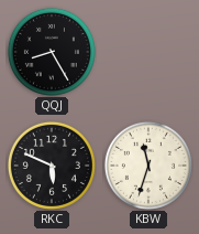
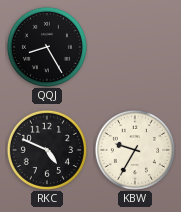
RKC: 5:49 -> 4:49 (47, 150)
KBW: 11:33 -> 9:35 (135, 150)
